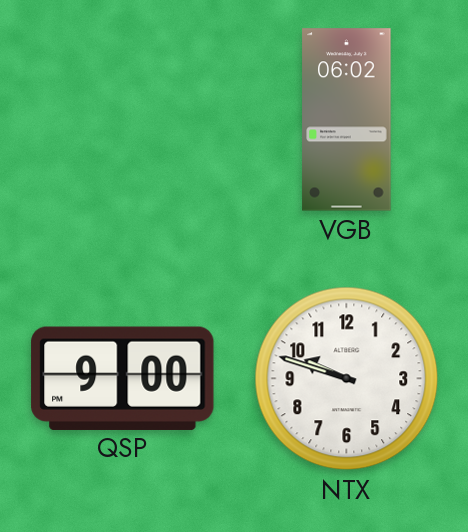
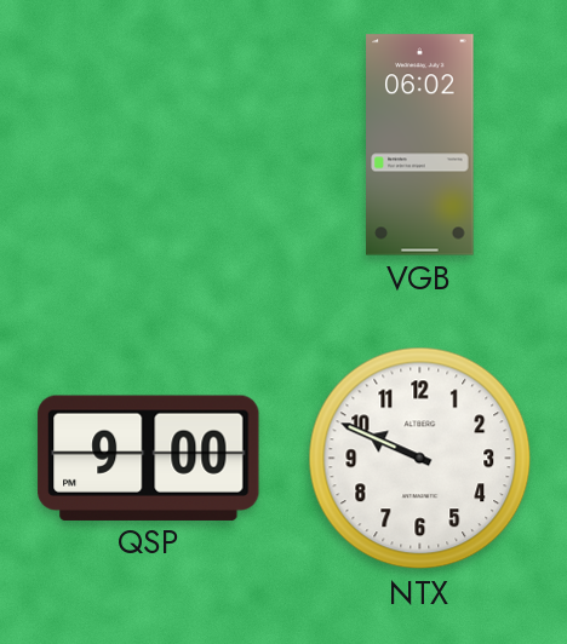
NTX: 9:48 -> 9:49 (420, 459)
